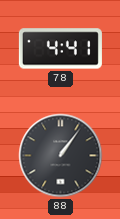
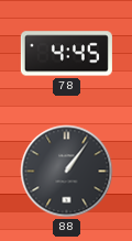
78: 4:41 -> 4:45 (66, 54)
